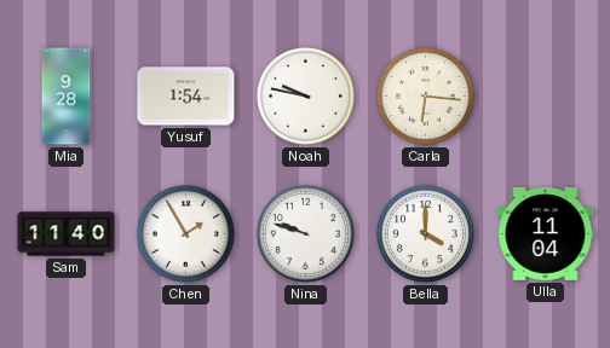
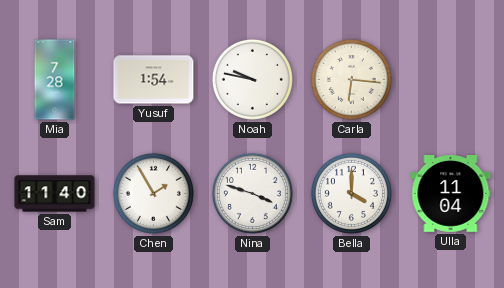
Mia: 9:28 -> 7:28 (55, 80)
Nina: 9:48 -> 3:48 (252, 193)
